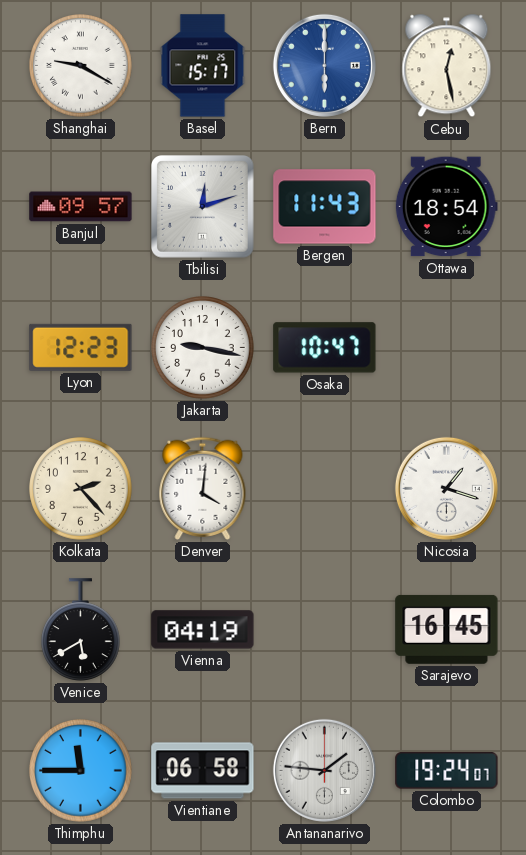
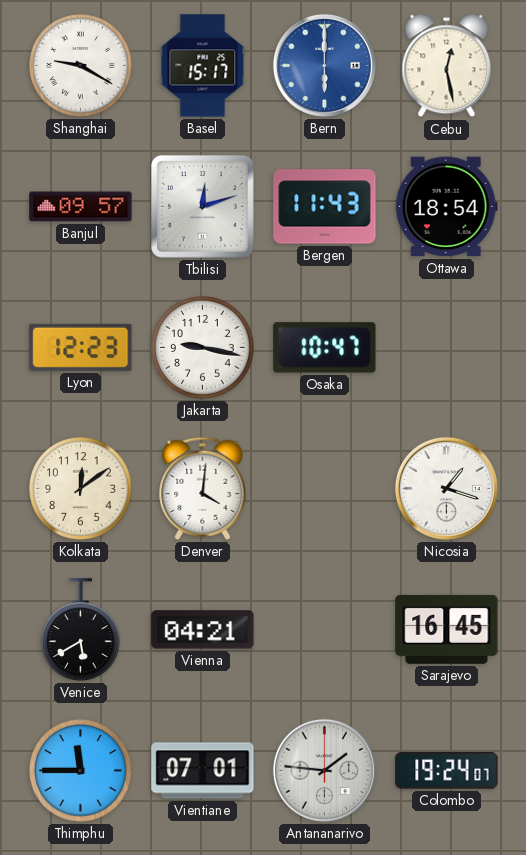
Kolkata: 2:23 -> 12:09 (81, 489)
Vienna: 04:19 -> 04:21 (203, 630)
Vientiane: 06:58 -> 07:01 (203, 771)
